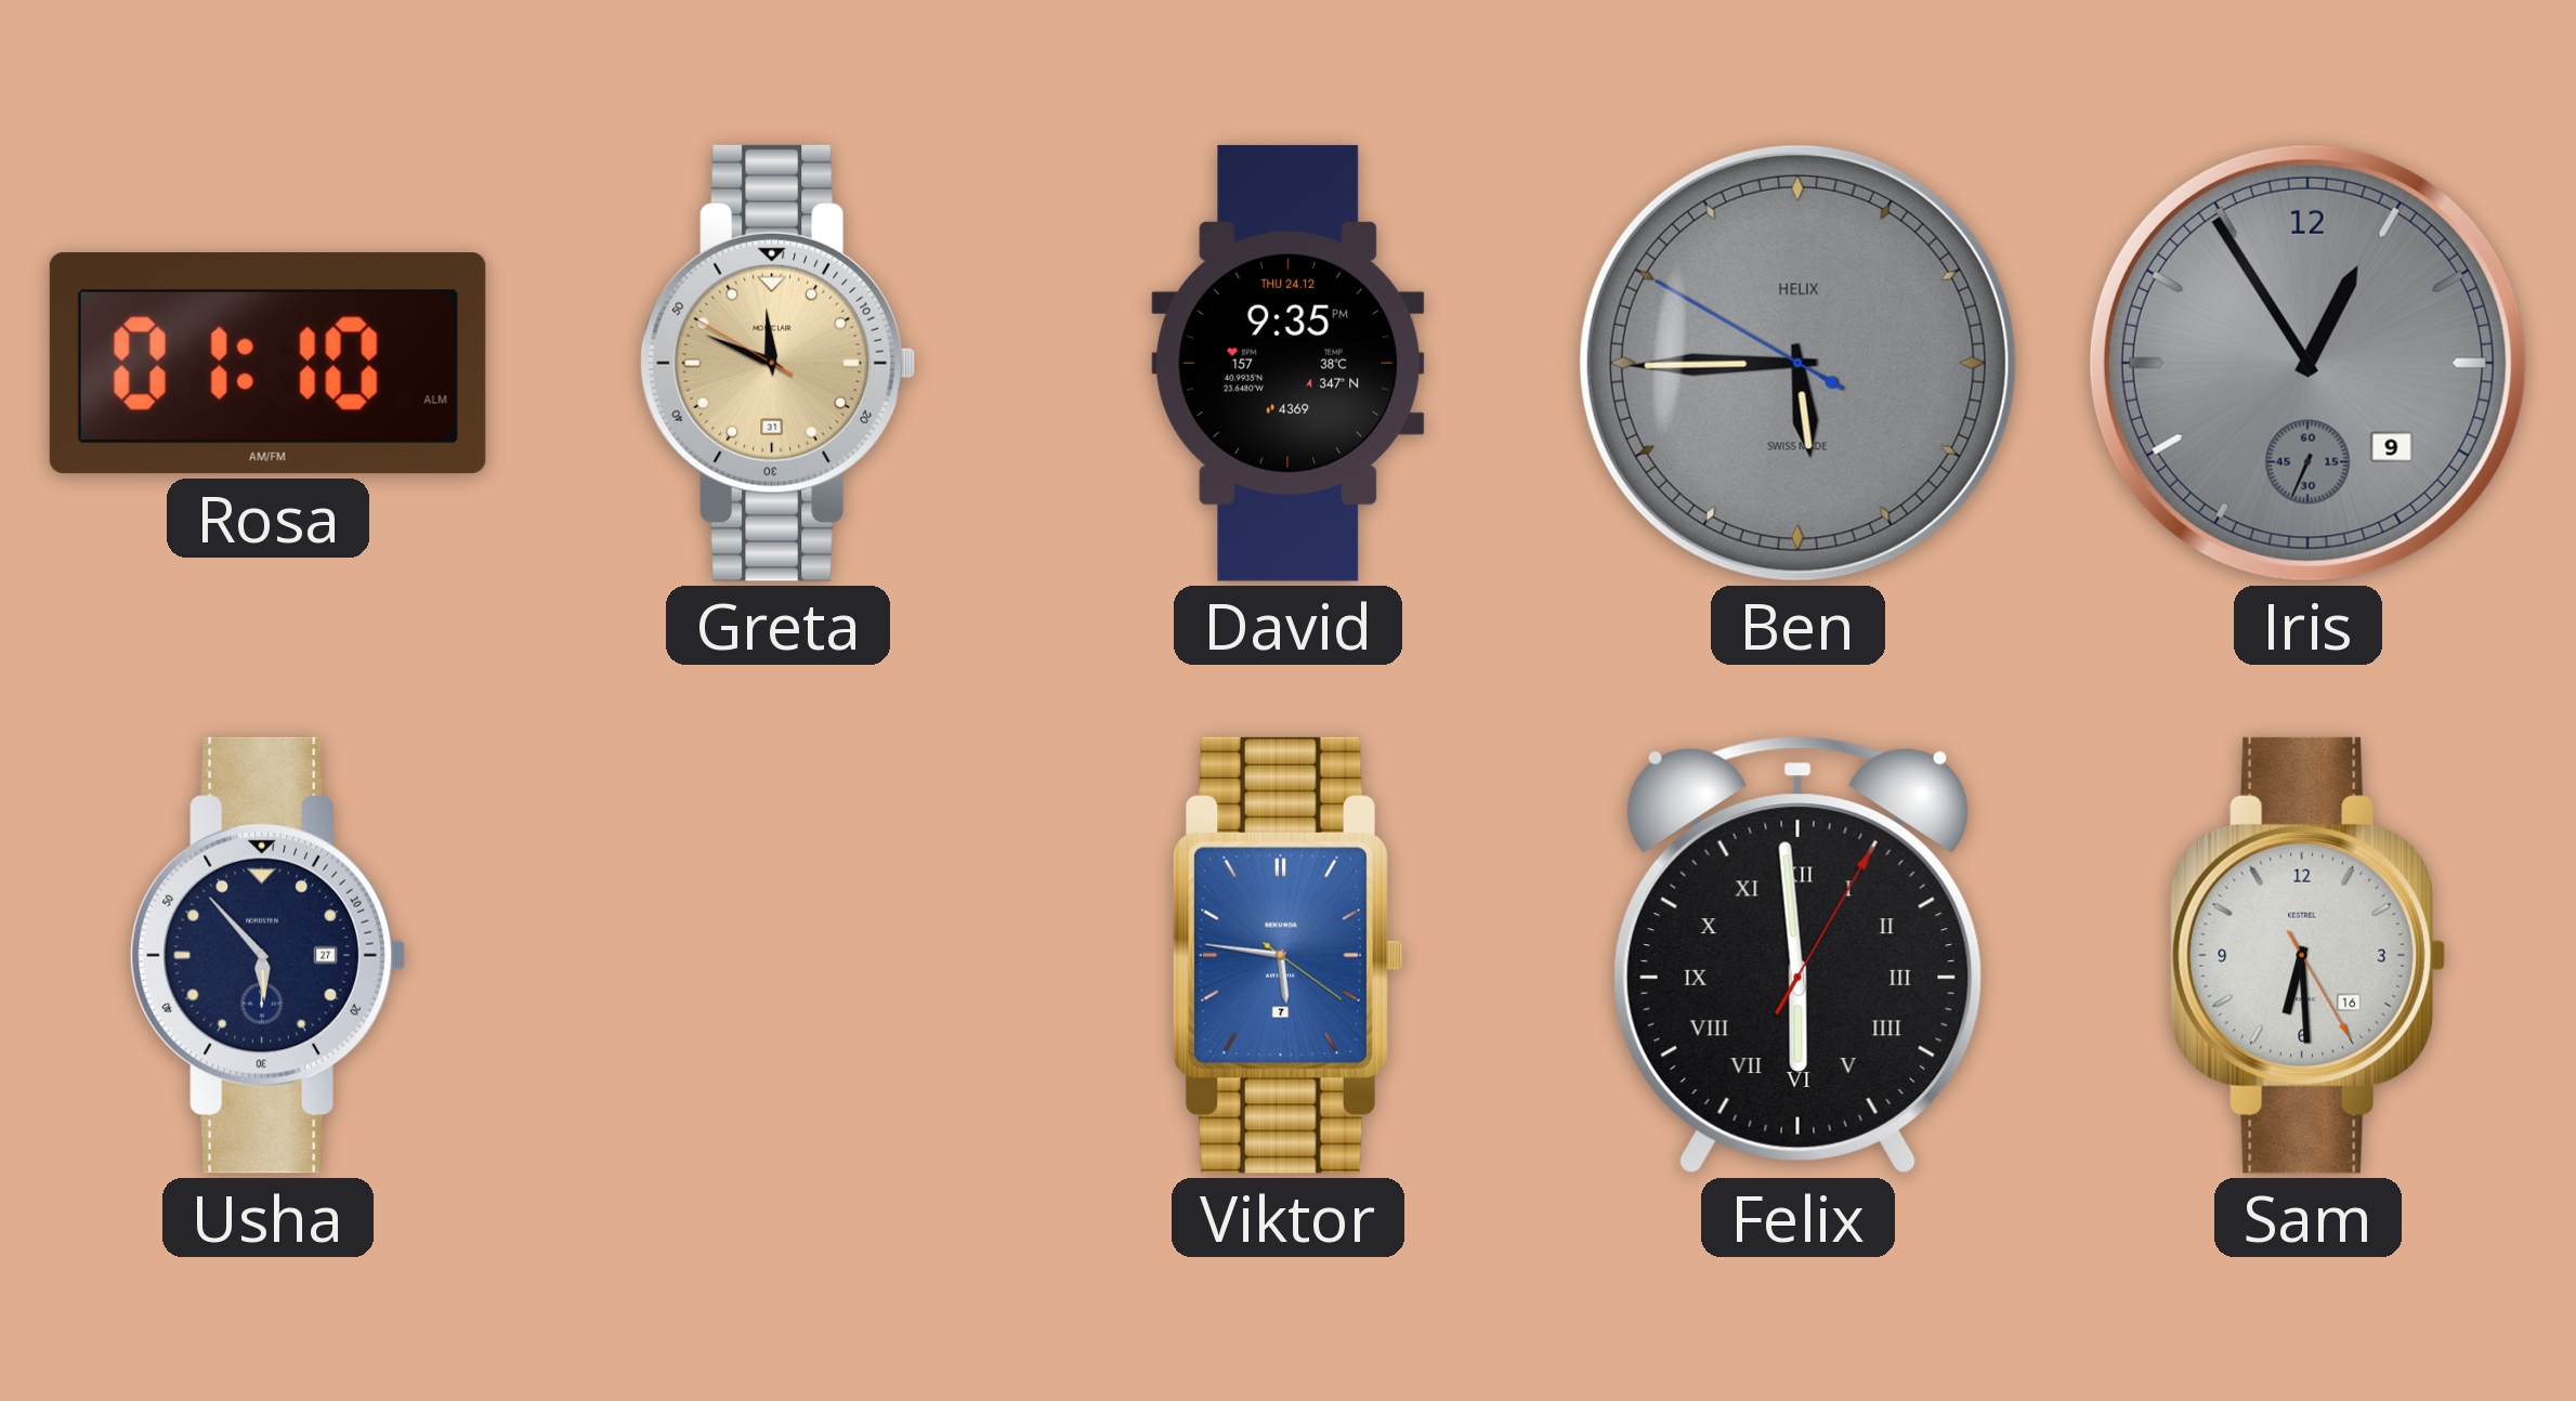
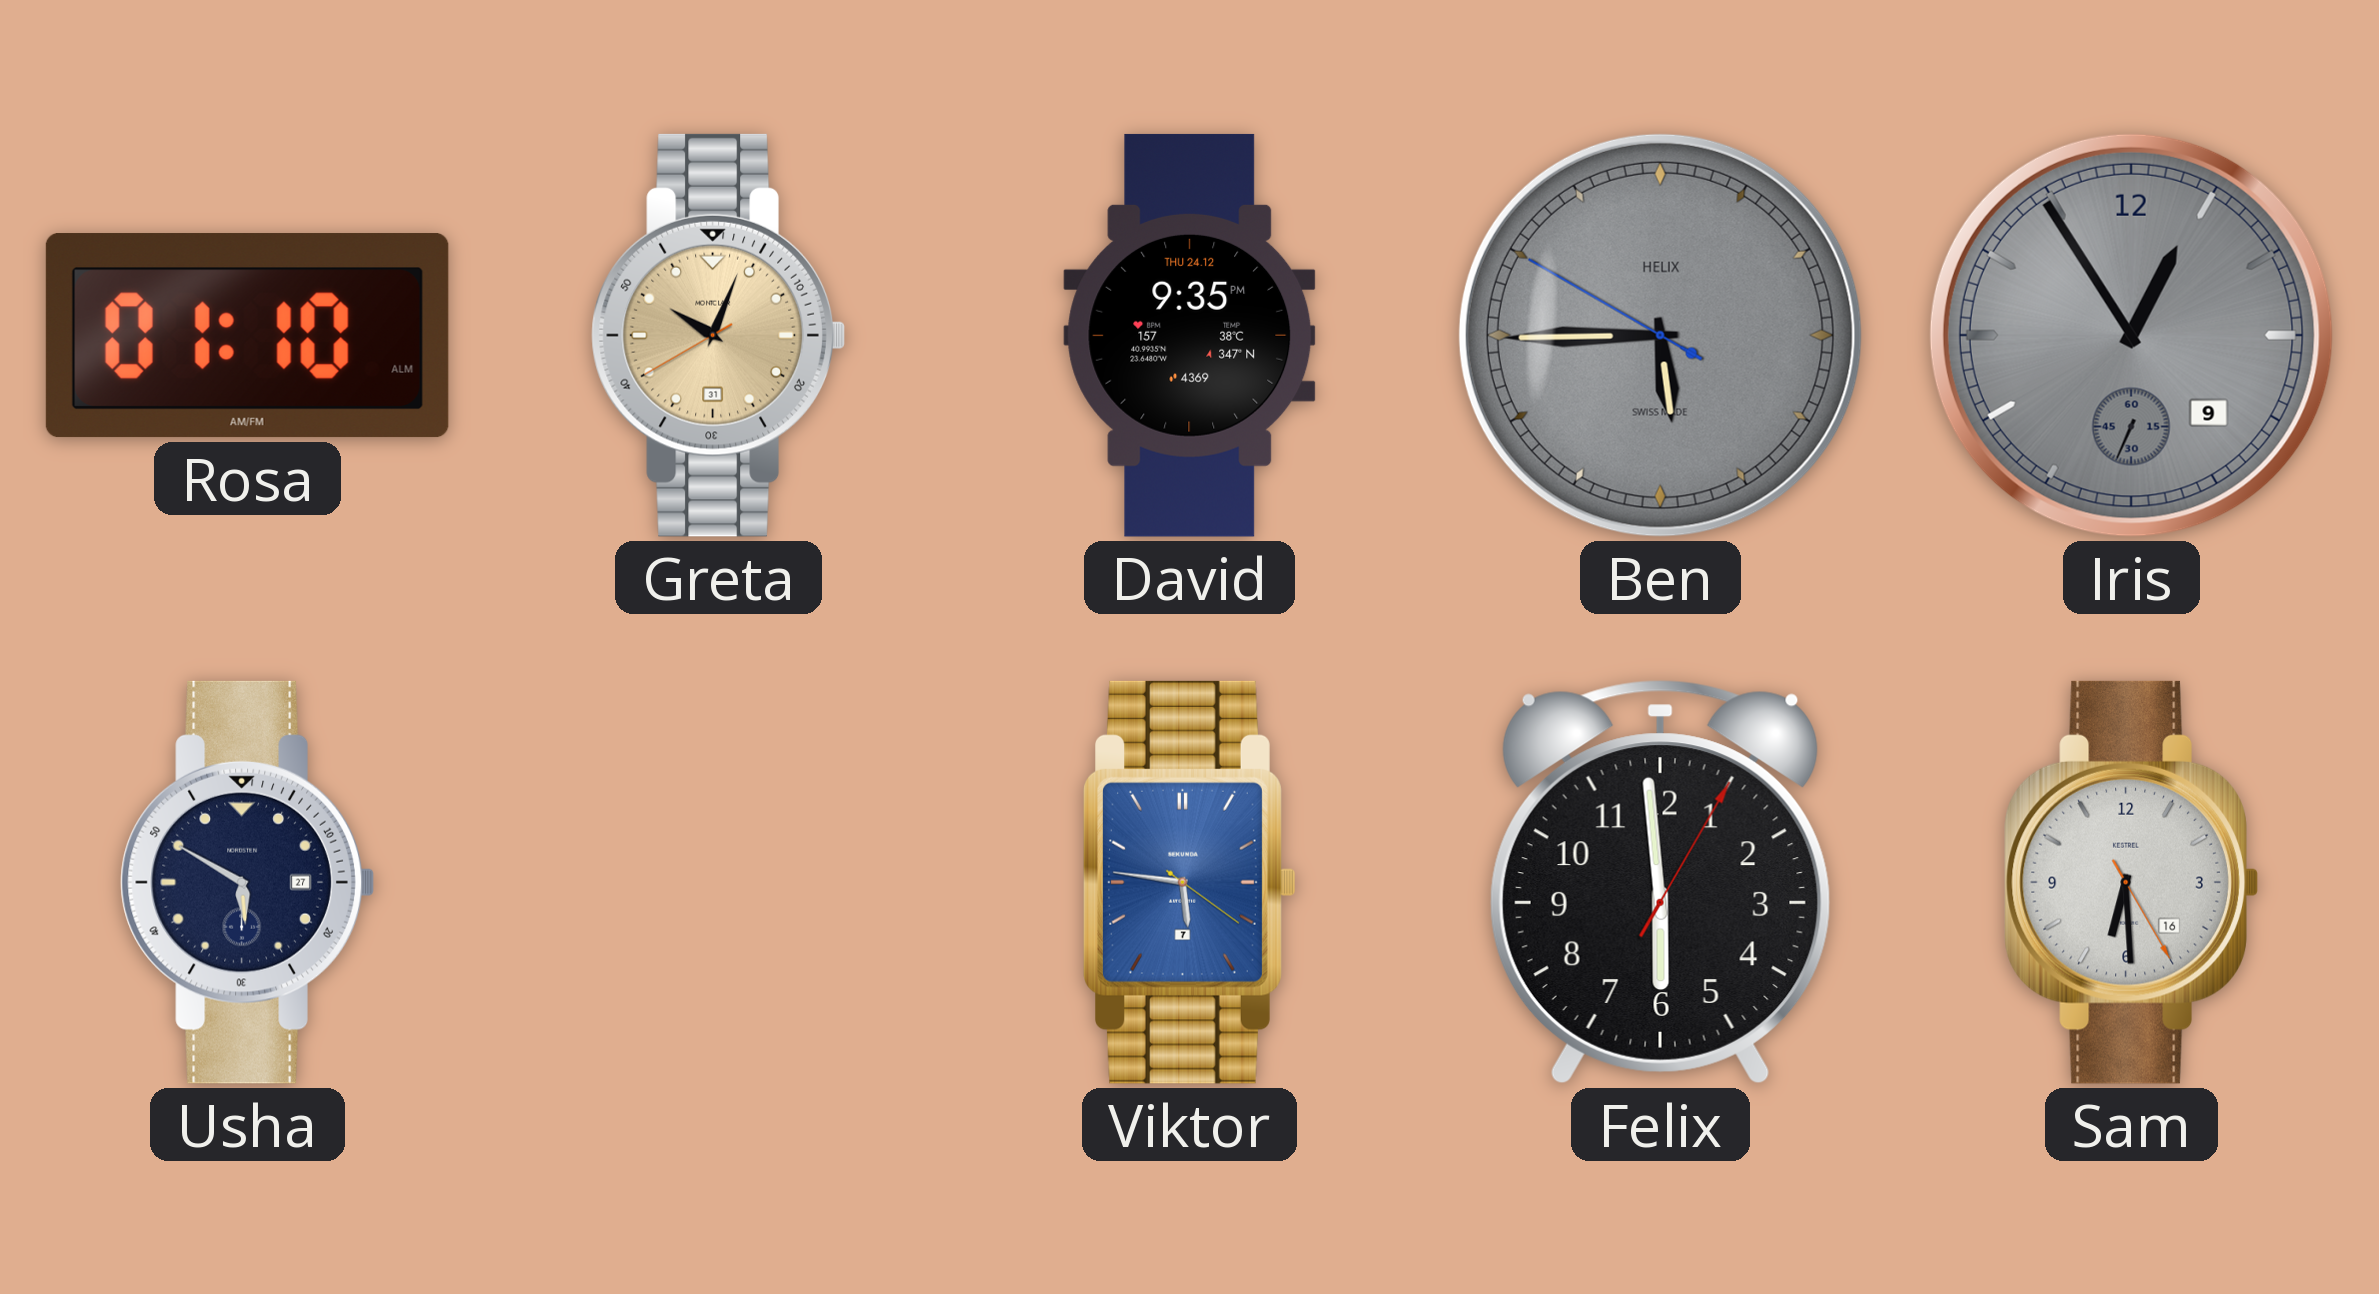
Greta: 11:48 -> 10:03 (718, 335)
Usha: 5:53 -> 5:50 (247, 882)
Felix numerals: Roman -> Arabic (1660, 882)
